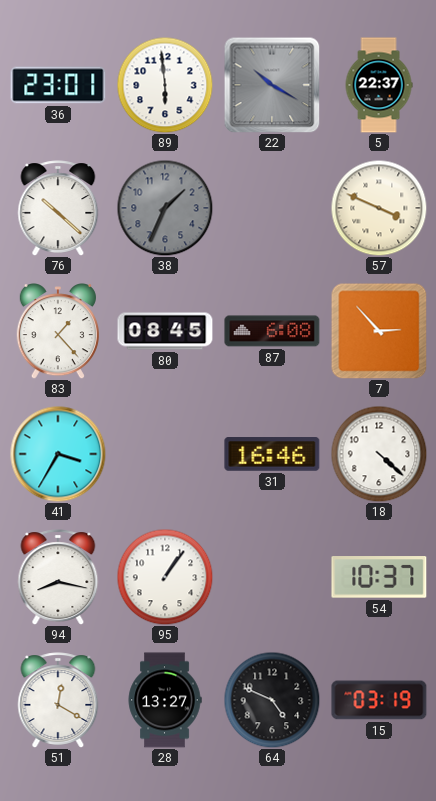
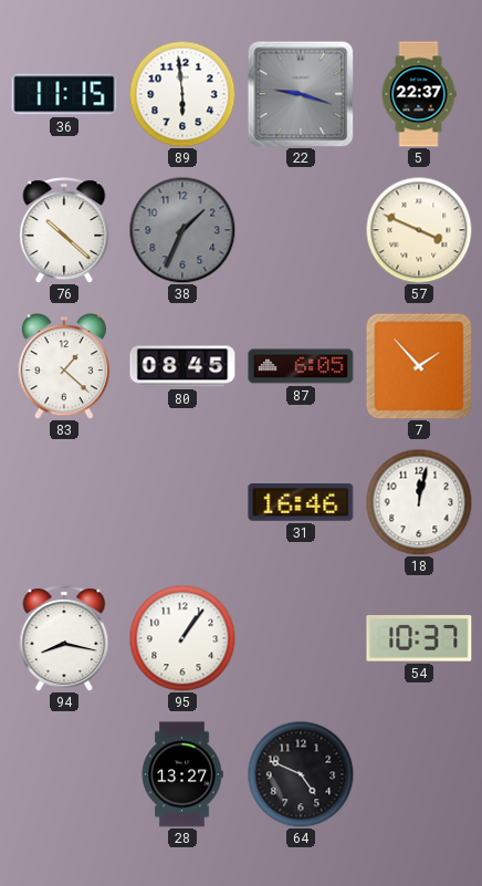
36: 23:01 -> 11:15 (64, 94)
22: 10:20 -> 9:18 (301, 94)
83: 1:23 -> 1:22 (64, 366)
87: 6:08 -> 6:05 (301, 366)
7: 2:53 -> 1:53 (419, 366)
41: 3:35 -> none (58, 454)
18: 4:22 -> 12:02 (419, 502)
51: 12:20 -> none (58, 700)
15: 03:19 -> none (379, 700)
